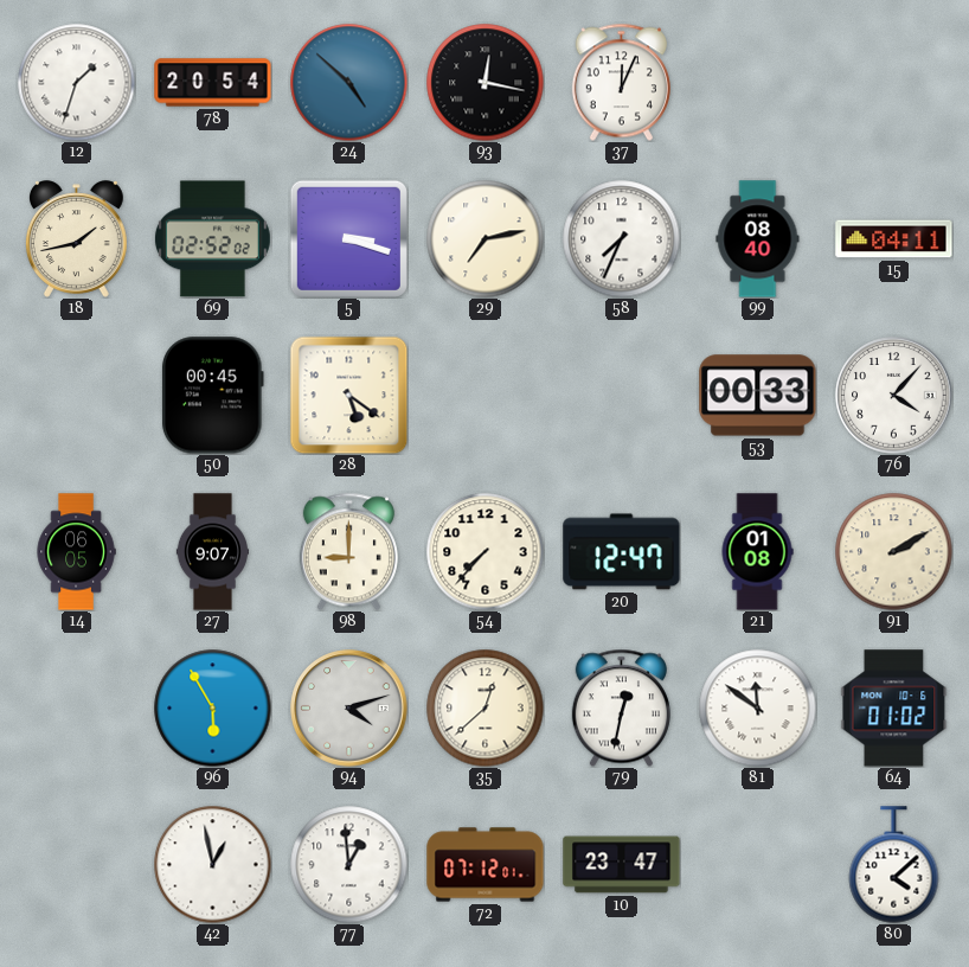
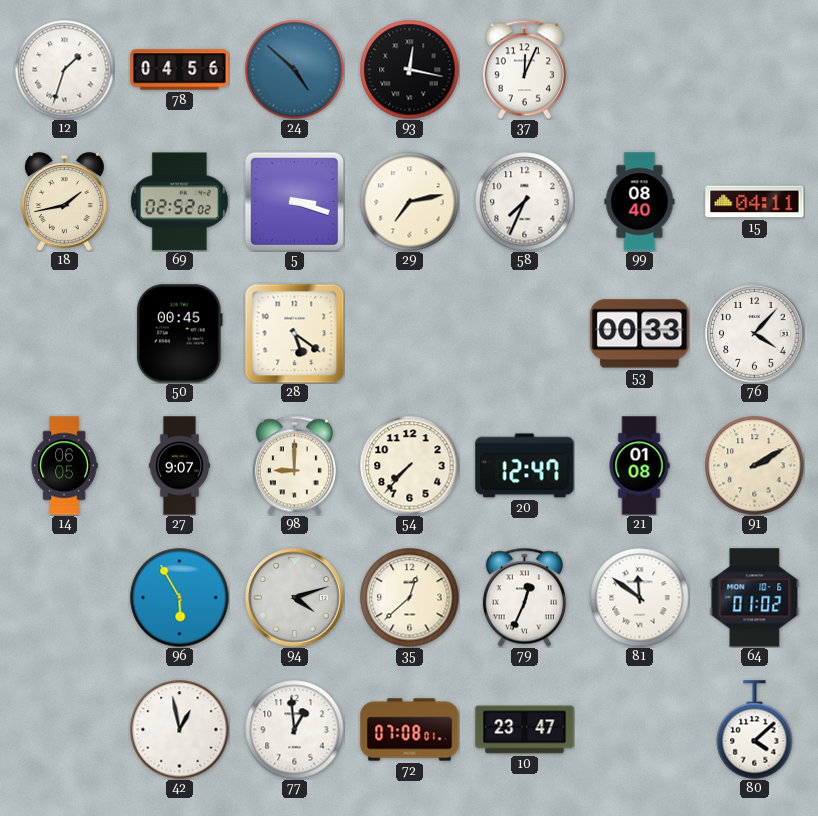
78: 20:54 -> 04:56 (180, 70)
79: 12:32 -> 12:34 (524, 597)
72: 07:12 -> 07:08 (410, 730)
